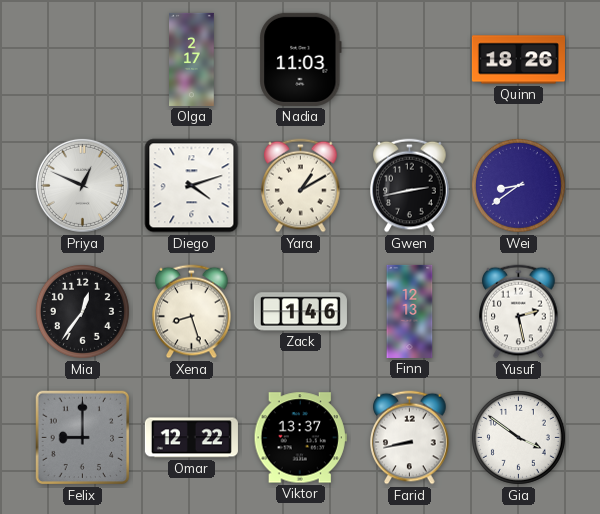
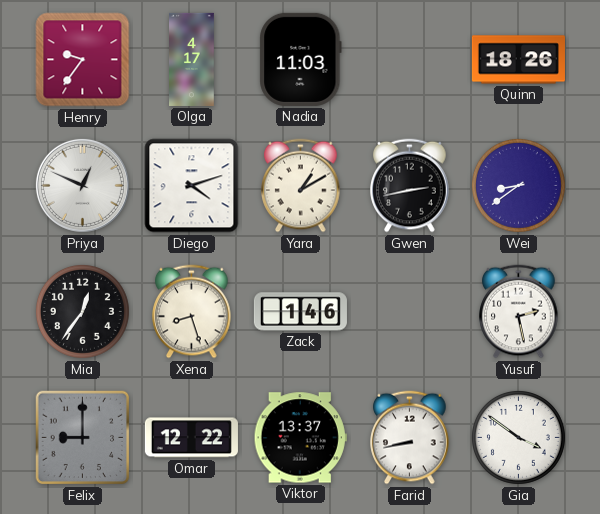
Henry: none -> 9:36 (83, 60)
Olga: 2:17 -> 4:17 (192, 59)
Finn: 12:13 -> none (410, 311)
